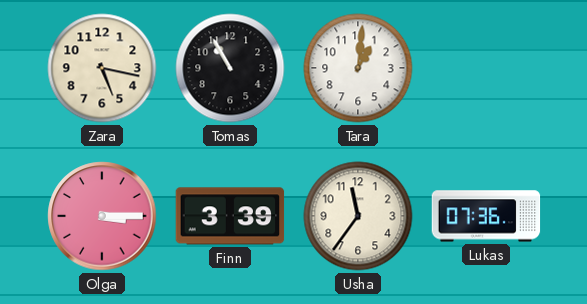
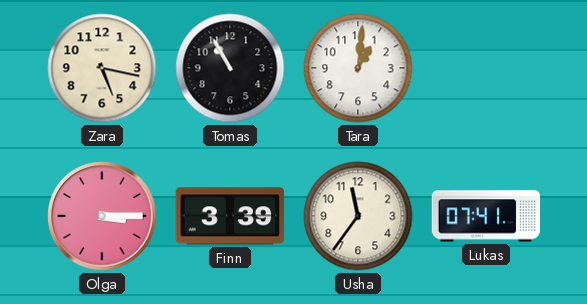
Lukas: 07:36 -> 07:41 (486, 216)
